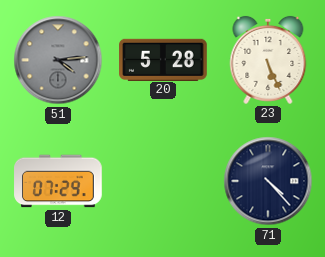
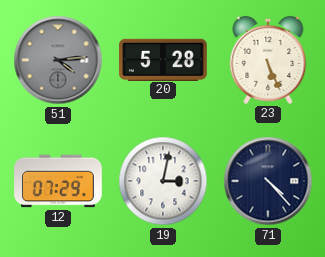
19: none -> 3:02 (163, 181)
